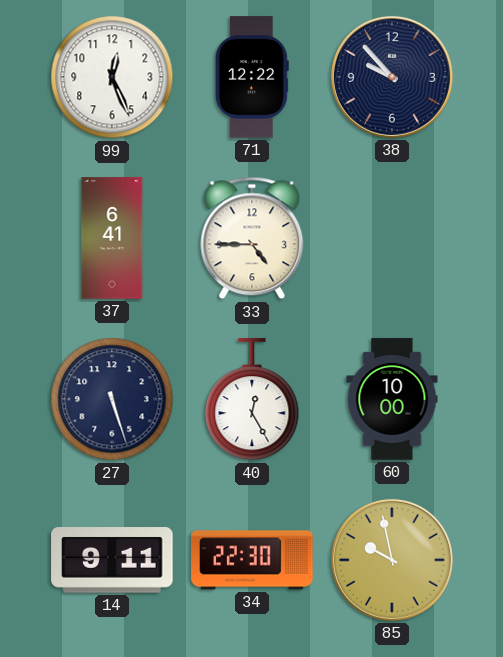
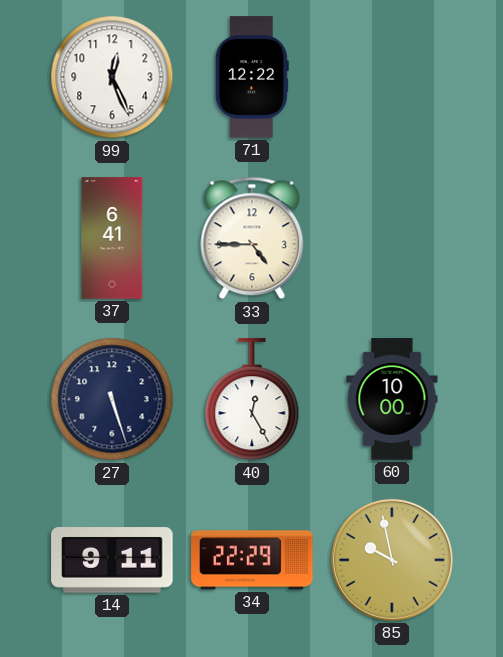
38: 9:53 -> none (392, 77)
34: 22:30 -> 22:29 (252, 560)
